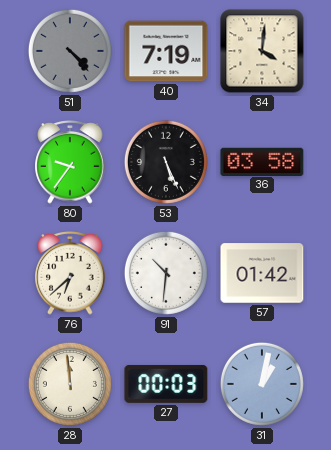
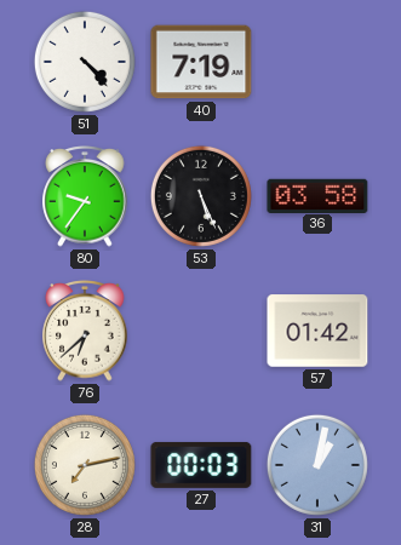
51 dial: grey -> white (85, 62)
34: 4:01 -> none (262, 51)
91: 10:31 -> none (166, 273)
28: 11:59 -> 7:13 (85, 465)
